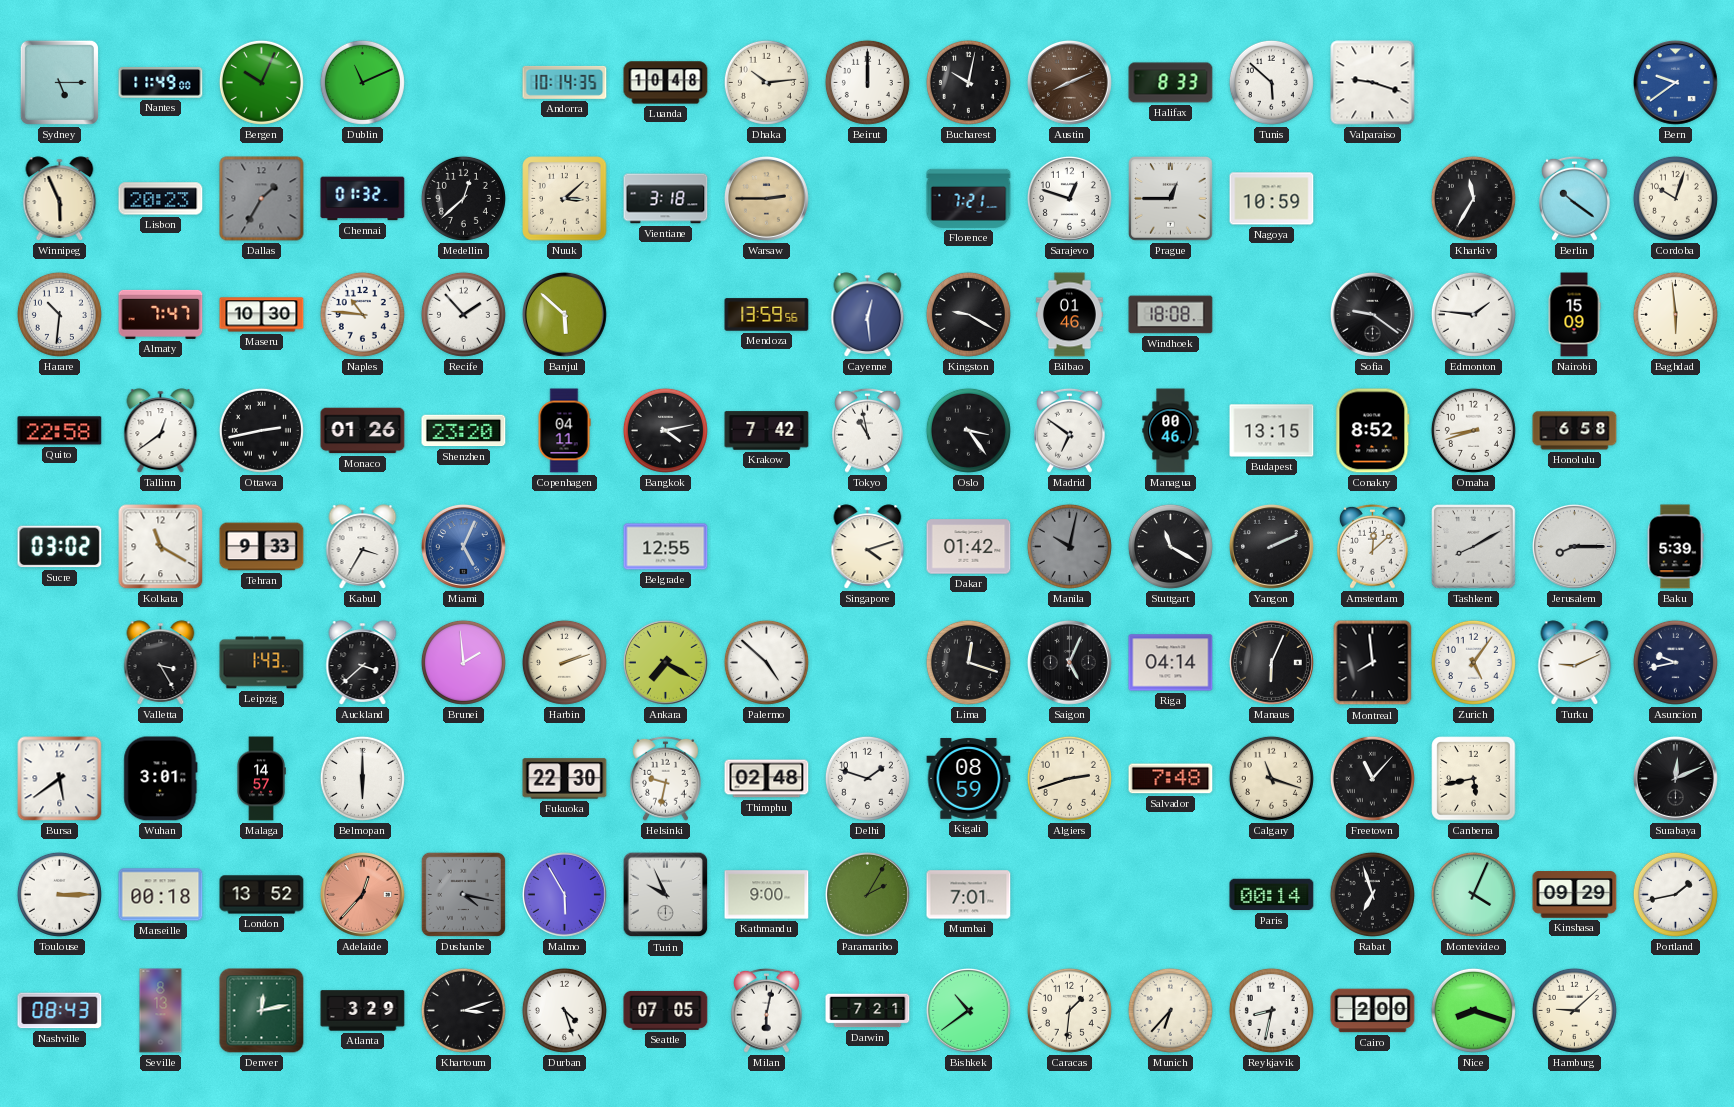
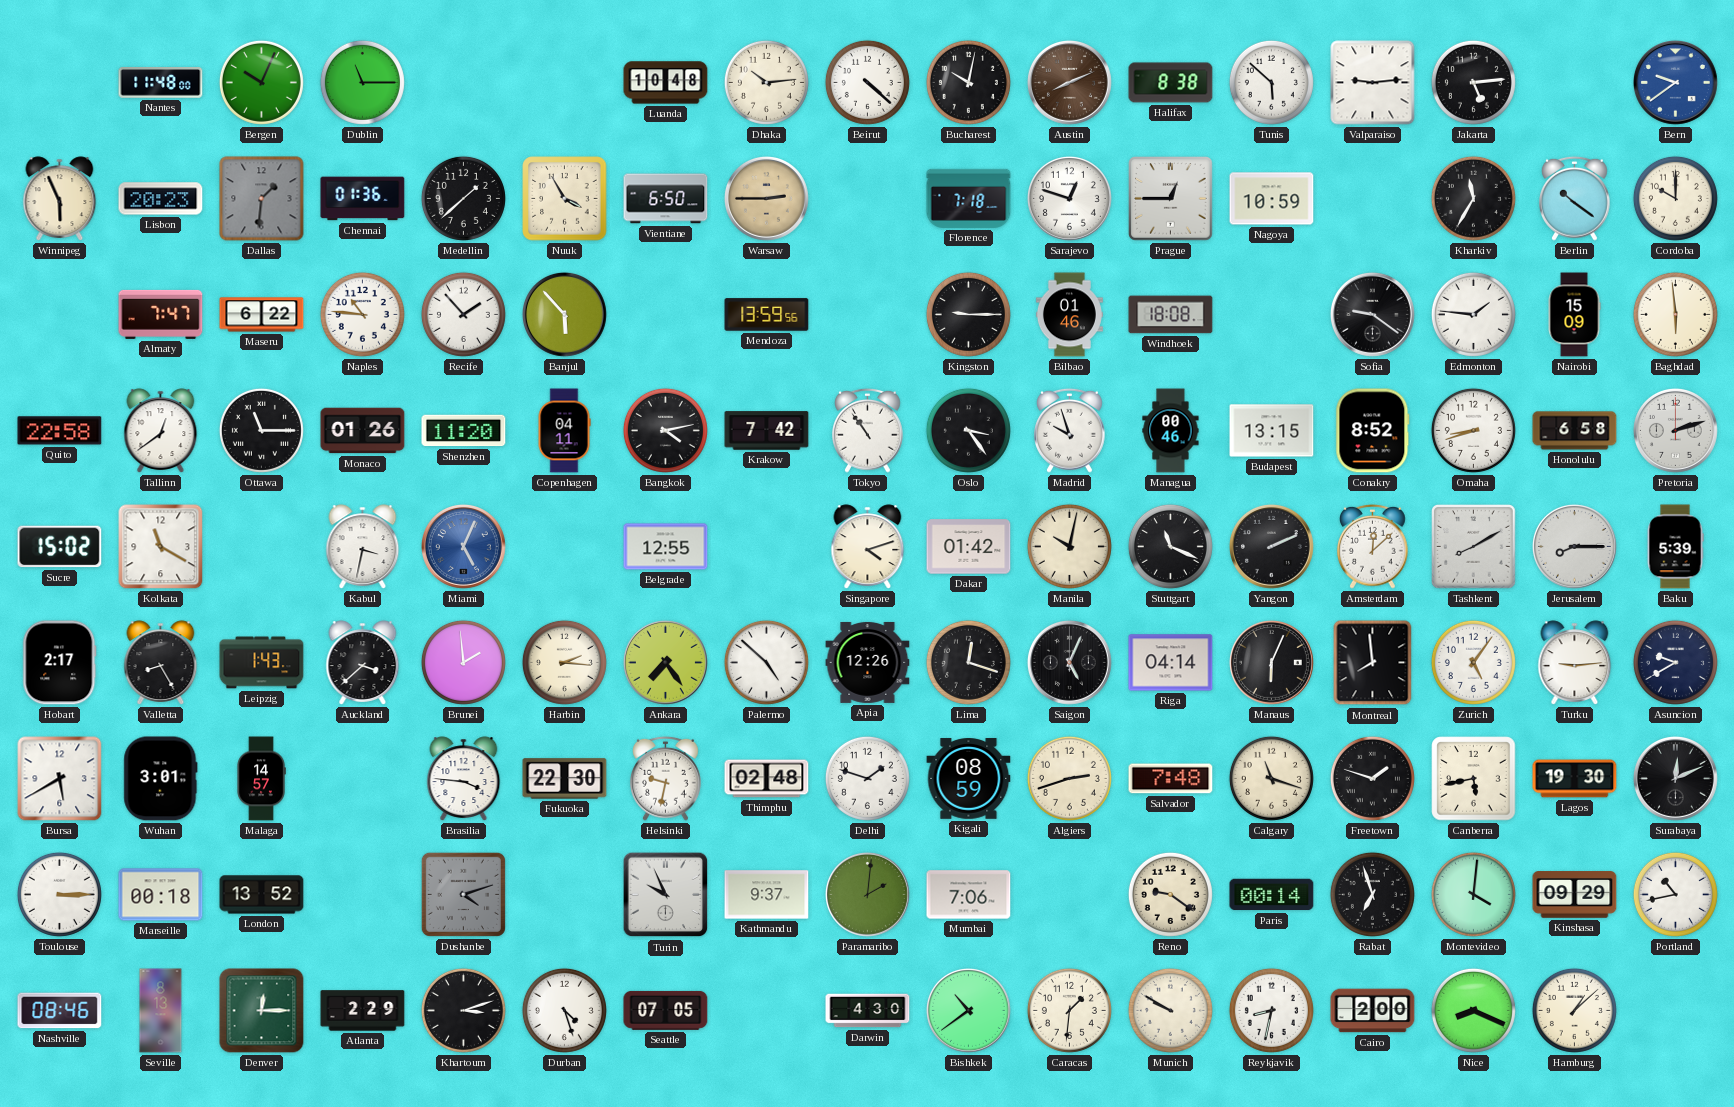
Sydney: 5:15 -> none (59, 82)
Nantes: 11:49 -> 11:48 (161, 83)
Dublin: 11:11 -> 11:15 (362, 82)
Andorra: 10:14 -> none (565, 82)
Beirut: 12:00 -> 4:22 (867, 82)
Halifax: 8:33 -> 8:38 (1171, 83)
Valparaiso: 9:18 -> 9:14 (1373, 83)
Jakarta: none -> 5:14 (1473, 82)
Dallas: 1:35 -> 1:31 (262, 199)
Chennai: 01:32 -> 01:36 (363, 199)
Medellin: 12:38 -> 1:38 (463, 198)
Nuuk: 3:08 -> 3:55 (565, 199)
Vientiane: 3:18 -> 6:50 (666, 199)
Florence: 7:21 -> 7:18 (969, 198)
Cordoba: 10:03 -> 10:00 (1675, 198)
Harare: 10:31 -> none (59, 314)
Maseru: 10:30 -> 6:22 (262, 315)
Banjul: 5:52 -> 5:53 (564, 314)
Cayenne: 12:29 -> none (868, 315)
Kingston: 9:20 -> 9:15 (968, 314)
Ottawa: 2:43 -> 11:15 (261, 430)
Shenzhen: 23:20 -> 11:20 (464, 431)
Tokyo: 10:58 -> 10:54 (868, 430)
Madrid: 6:51 -> 9:57 (1070, 430)
Pretoria: none -> 2:12 (1675, 430)
Sucre: 03:02 -> 15:02 (60, 547)
Tehran: 9:33 -> none (262, 547)
Kabul: 3:35 -> 3:32 (363, 547)
Manila dial: grey -> cream (1069, 546)
Stuttgart: 11:20 -> 11:19 (1170, 546)
Hobart: none -> 2:17 (60, 663)
Valletta: 3:25 -> 8:25 (161, 663)
Harbin: 2:12 -> 2:16 (564, 662)
Ankara: 7:20 -> 7:24 (665, 662)
Apia: none -> 12:26 (868, 662)
Turku: 9:11 -> 9:14 (1575, 663)
Asuncion: 9:43 -> 9:40 (1675, 662)
Bursa: 5:39 -> 5:40 (60, 779)
Belmopan: 6:00 -> none (362, 778)
Brasilia: none -> 3:46 (464, 779)
Freetown: 11:07 -> 1:48 (1372, 778)
Lagos: none -> 19:30 (1575, 779)
Adelaide: 12:37 -> none (362, 894)
Dushanbe: 4:17 -> 4:12 (463, 894)
Malmo: 5:55 -> none (564, 894)
Kathmandu: 9:00 -> 9:37 (767, 895)
Paramaribo: 2:05 -> 2:01 (867, 894)
Mumbai: 7:01 -> 7:06 (969, 895)
Reno: none -> 9:21 (1170, 894)
Montevideo: 4:04 -> 4:01 (1473, 894)
Portland: 1:43 -> 10:43 (1675, 894)
Nashville: 08:43 -> 08:46 (60, 1011)
Denver: 12:13 -> 12:15 (262, 1011)
Atlanta: 3:29 -> 2:29 (363, 1011)
Milan: 6:02 -> none (767, 1010)
Darwin: 7:21 -> 4:30 (868, 1011)
Munich: 6:37 -> 9:50 (1170, 1010)
Nice: 8:18 -> 8:19 (1473, 1010)
Hamburg: 9:08 -> 1:08 (1574, 1010)
